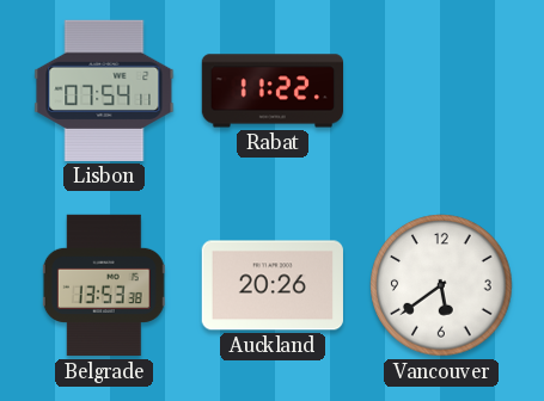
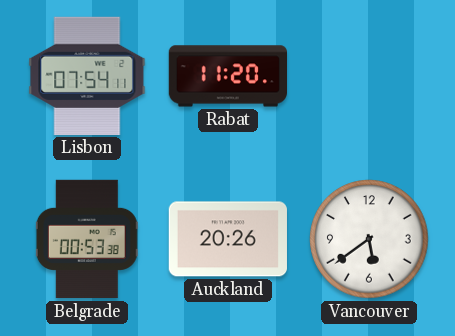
Rabat: 11:22 -> 11:20 (227, 76)
Belgrade: 13:53 -> 00:53 (87, 239)
